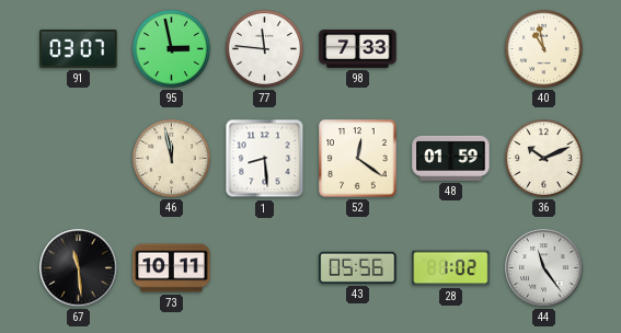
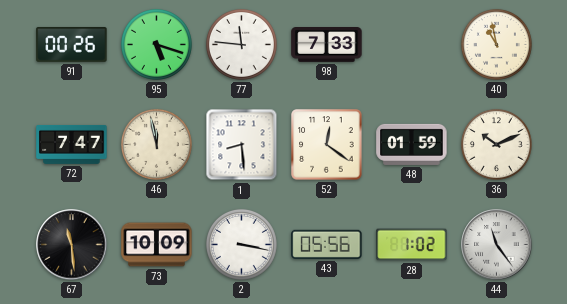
91: 03:07 -> 00:26 (72, 44)
95: 2:58 -> 5:18 (156, 44)
72: none -> 7:47 (72, 144)
73: 10:11 -> 10:09 (157, 245)
2: none -> 3:17 (241, 244)
